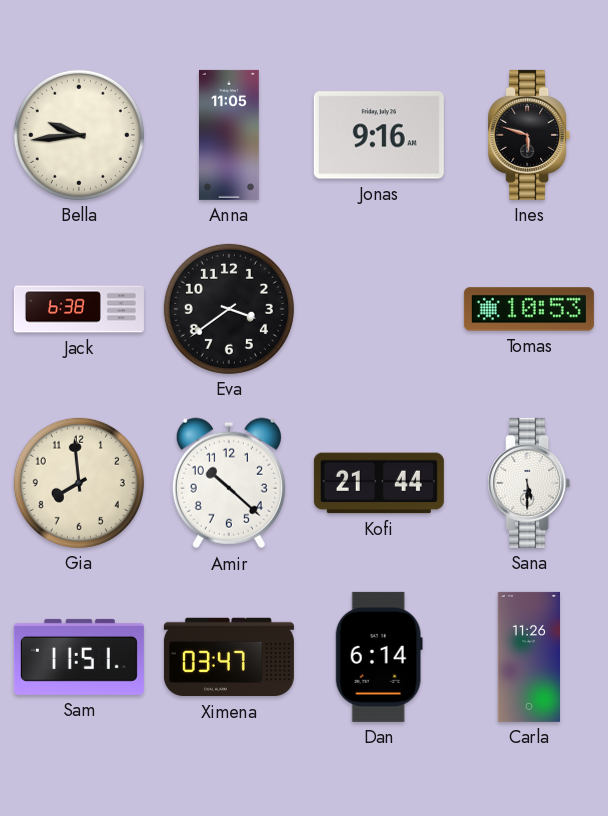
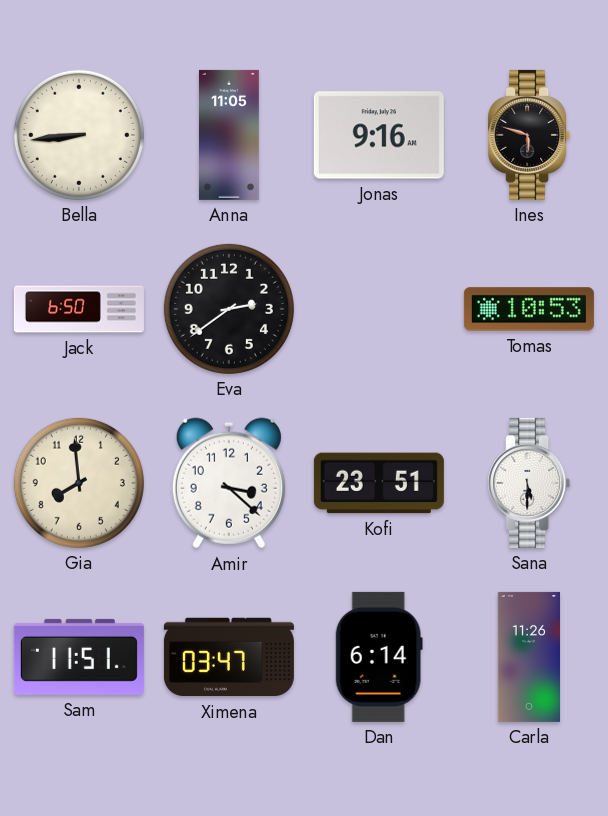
Bella: 9:44 -> 8:44 (79, 135)
Jack: 6:38 -> 6:50 (79, 309)
Eva: 3:39 -> 2:39 (229, 309)
Amir: 10:22 -> 3:22 (229, 483)
Kofi: 21:44 -> 23:51 (379, 483)
